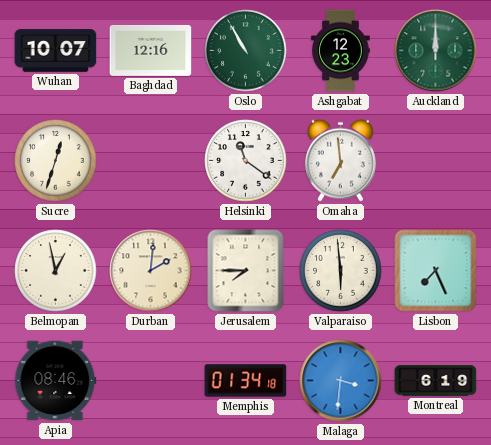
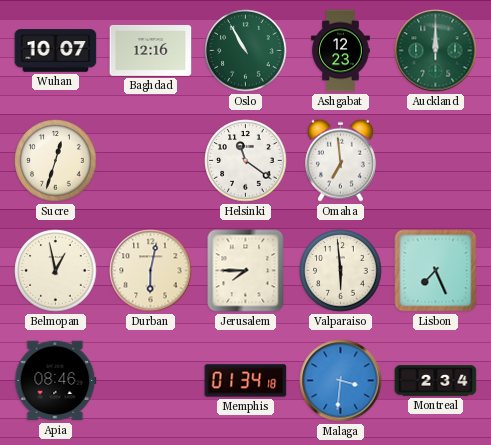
Durban: 2:01 -> 6:02 (151, 271)
Montreal: 6:19 -> 2:34 (436, 381)
